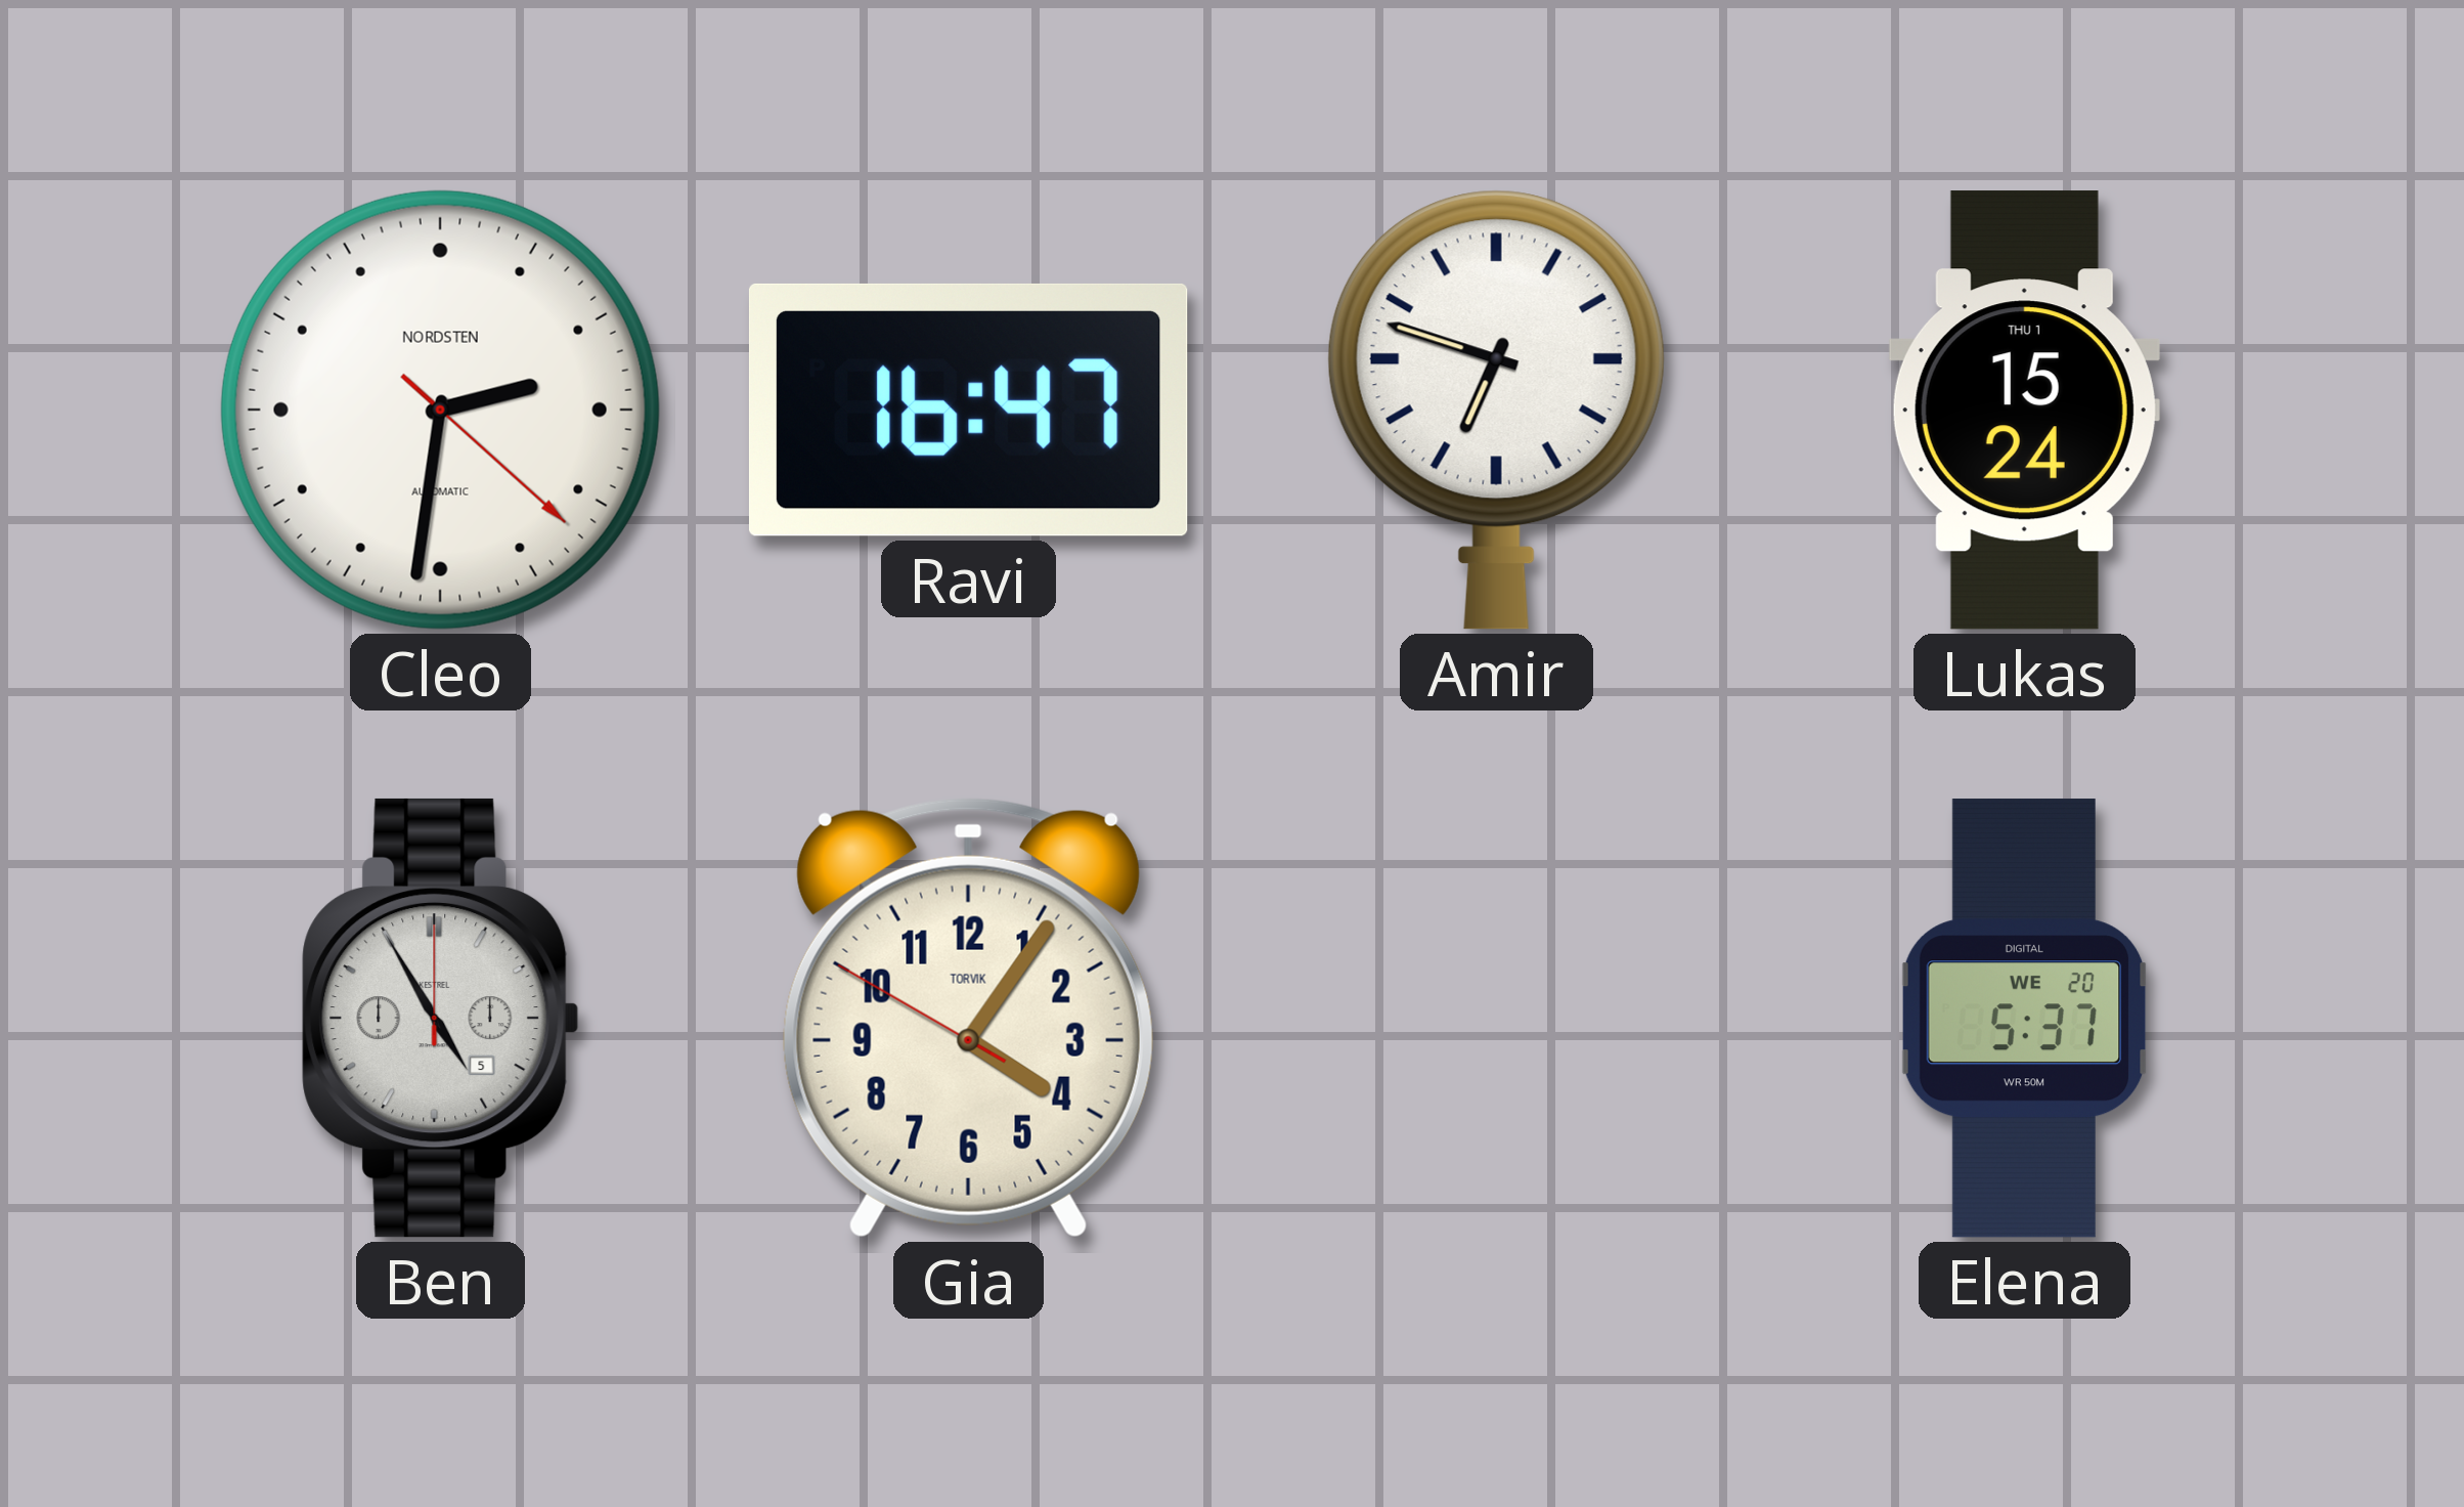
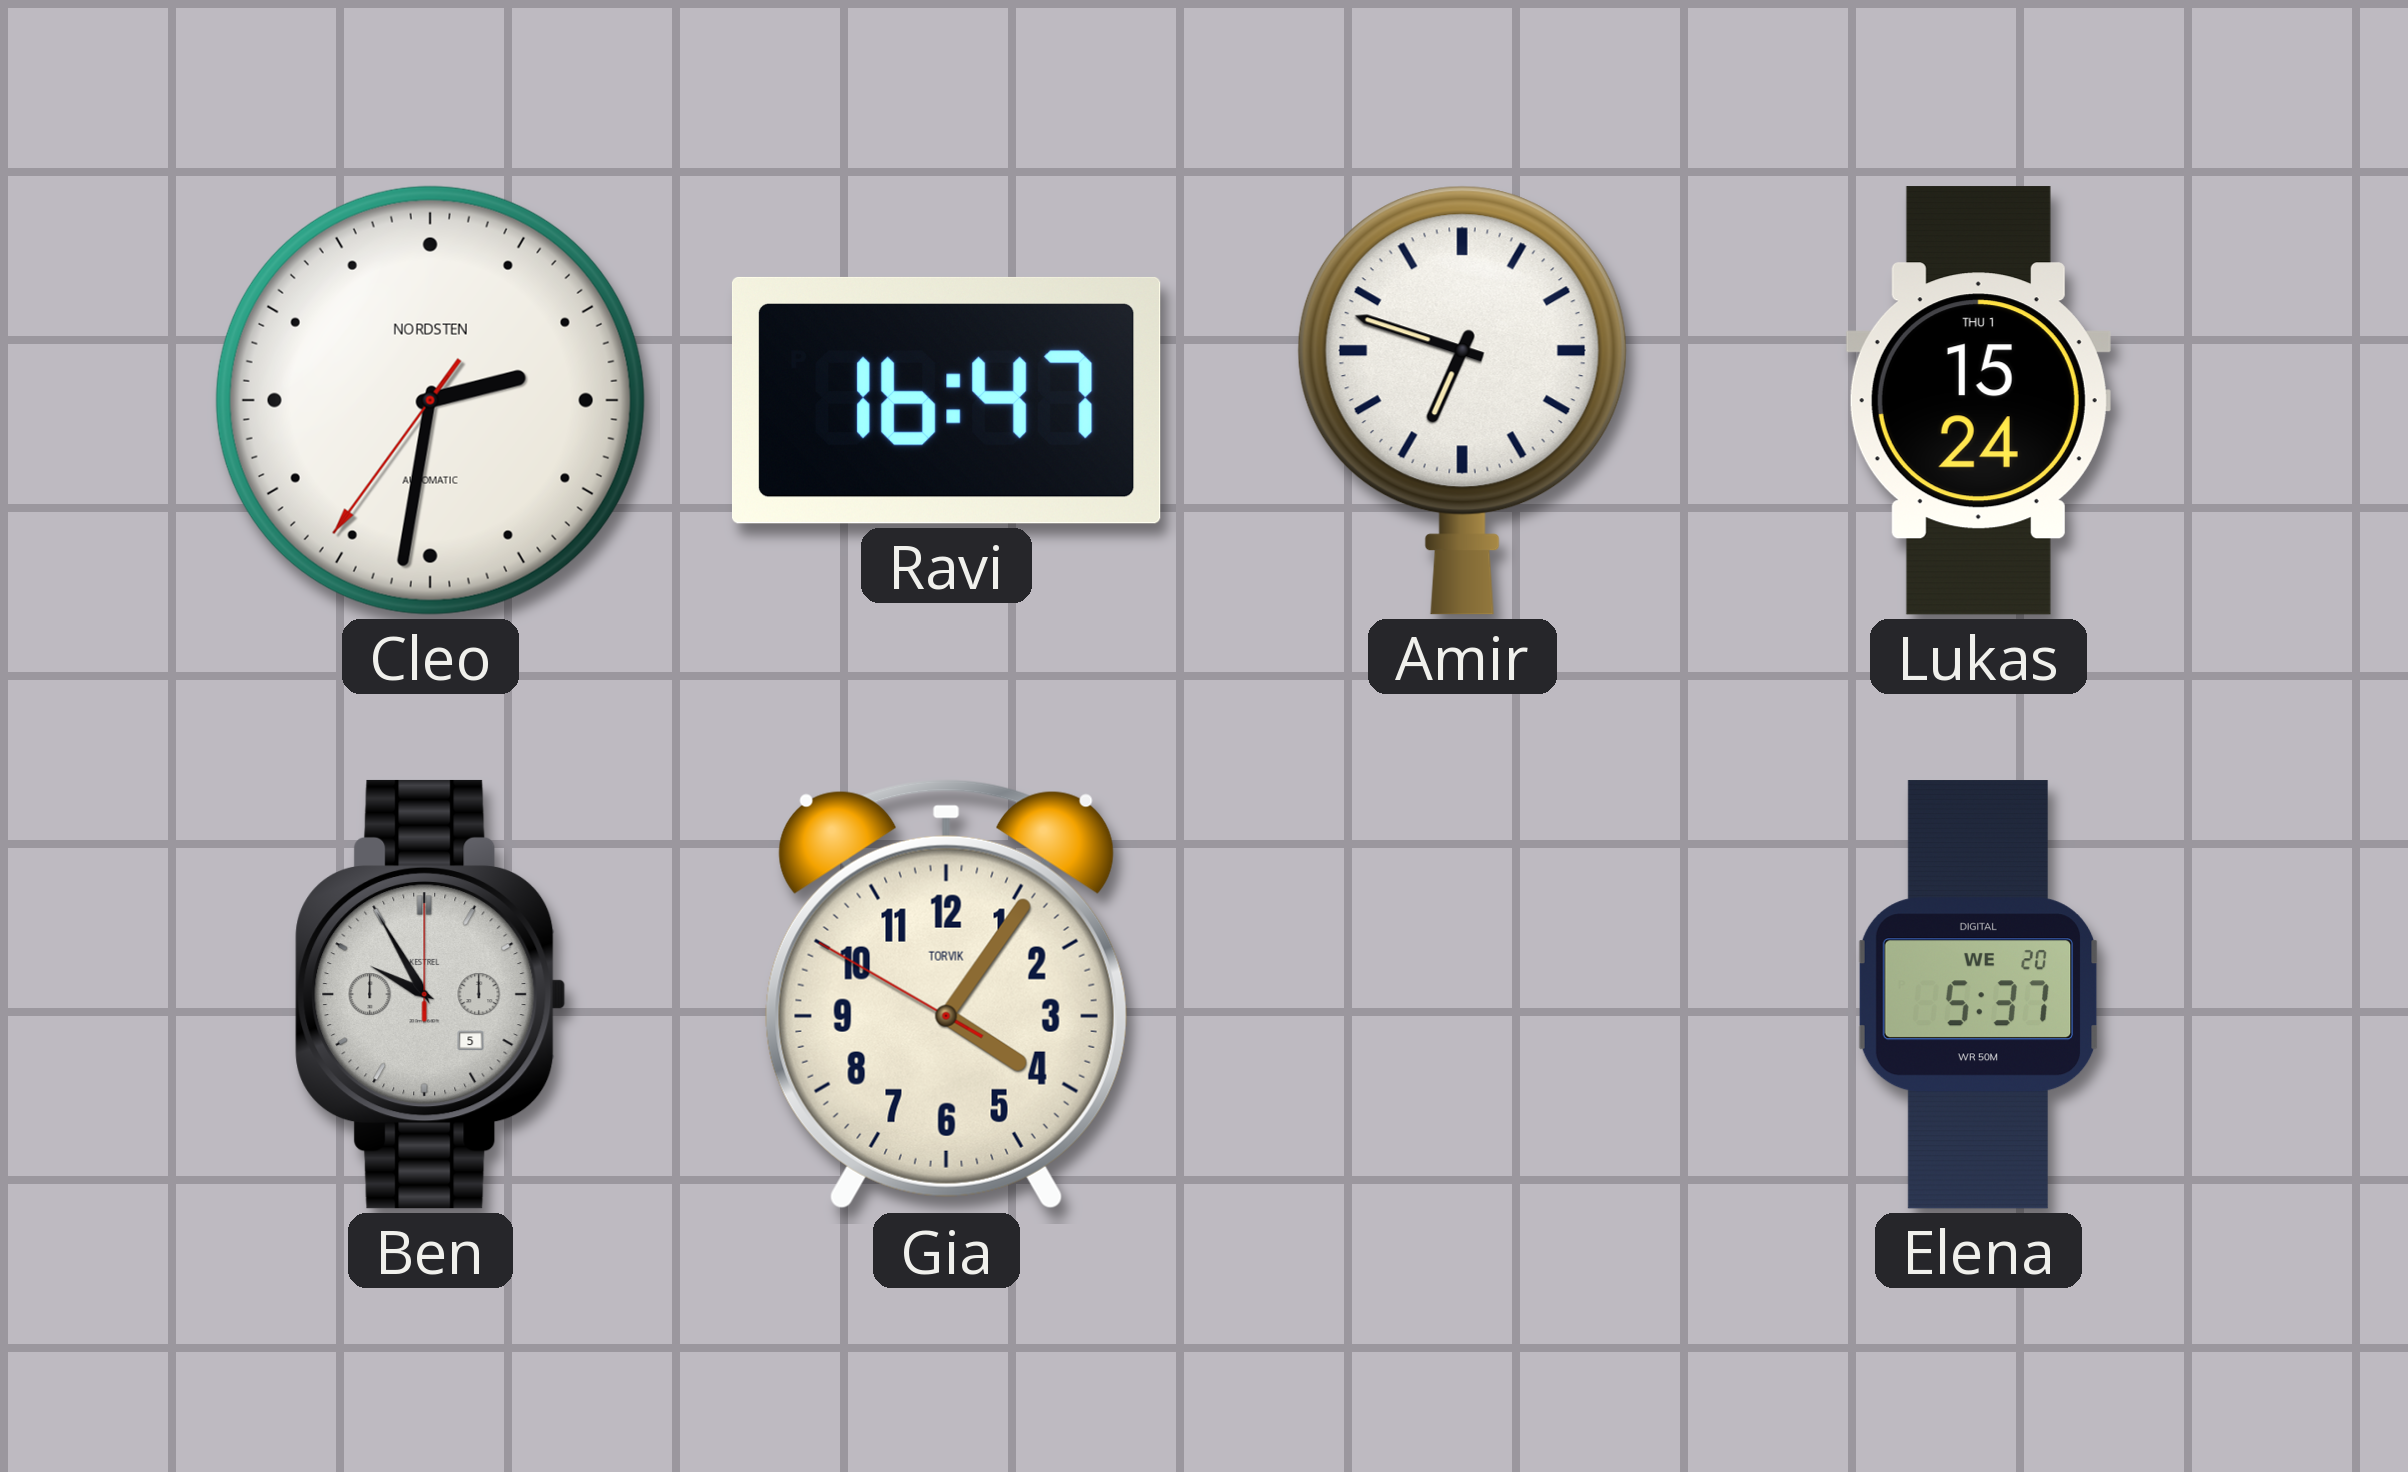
Cleo: 2:31:22 -> 2:31:36 (430, 400)
Ben: 4:55 -> 9:55 (431, 994)
